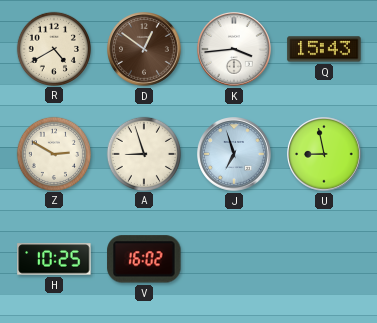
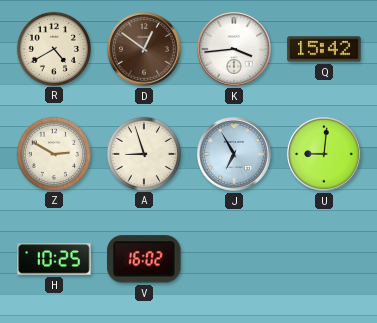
Q: 15:43 -> 15:42 (324, 49)
J: 6:57 -> 6:55 (234, 154)
U: 8:58 -> 9:01 (324, 154)
